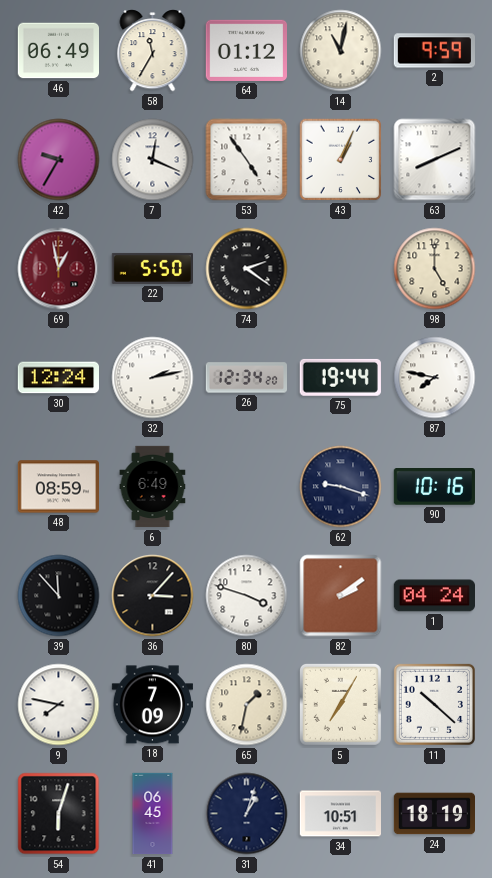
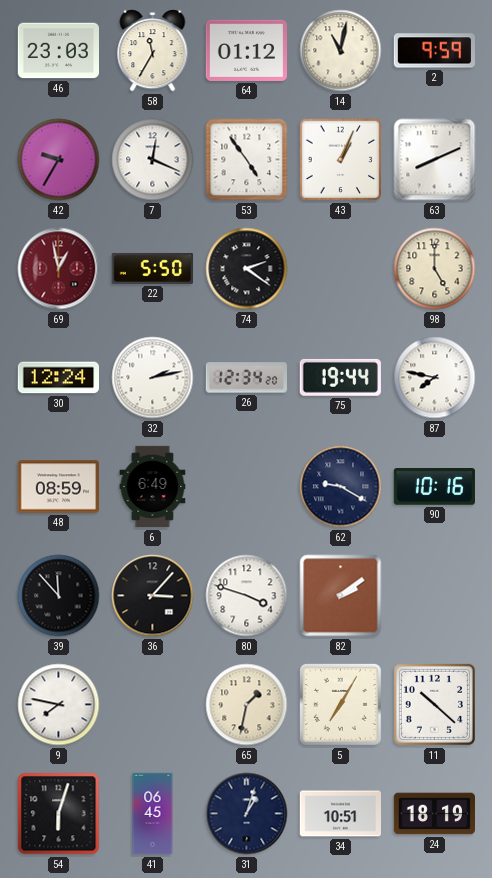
46: 06:49 -> 23:03 (58, 51)
62: 9:18 -> 9:20 (341, 487)
1: 04:24 -> none (434, 596)
18: 7:09 -> none (152, 705)
